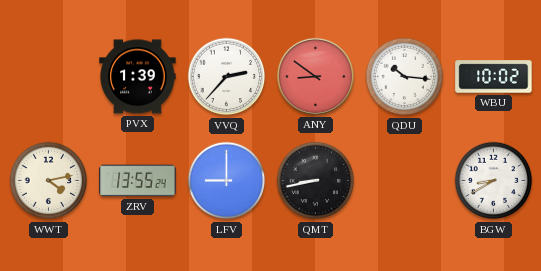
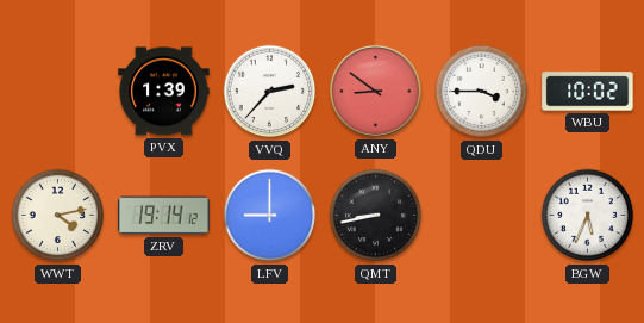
QDU: 10:16 -> 3:45 (482, 92)
ZRV: 13:55 -> 19:14 (164, 216)
BGW: 8:40 -> 5:34 (588, 216)
